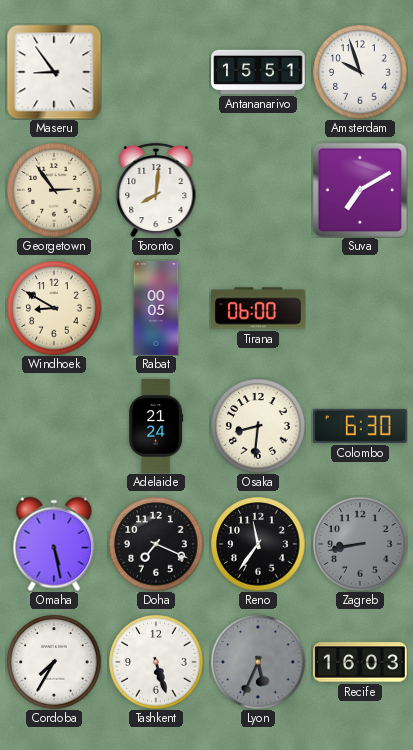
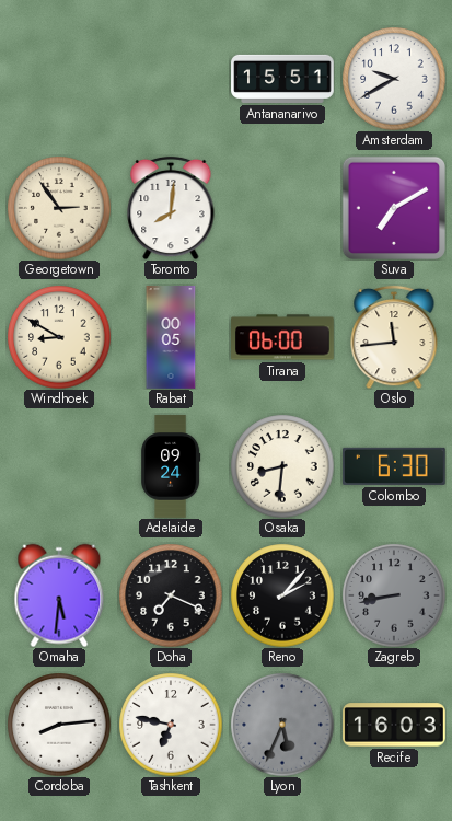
Maseru: 8:54 -> none (54, 72)
Amsterdam: 9:57 -> 9:40 (394, 79)
Oslo: none -> 11:44 (394, 337)
Adelaide: 21:24 -> 09:24 (172, 466)
Omaha: 5:28 -> 5:31 (59, 595)
Reno: 11:36 -> 2:07 (282, 595)
Cordoba: 7:35 -> 8:14 (59, 725)
Tashkent: 5:27 -> 6:47 (171, 725)
